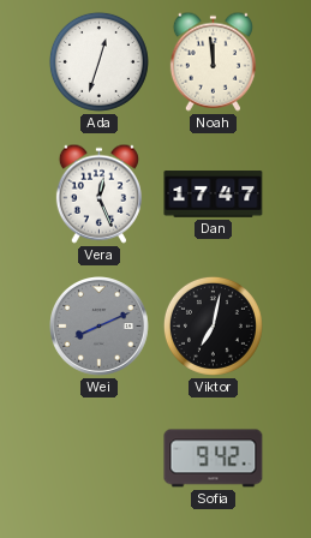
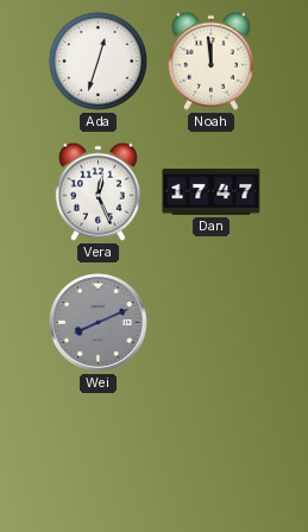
Viktor: 7:02 -> none (213, 325)
Sofia: 9:42 -> none (214, 459)
